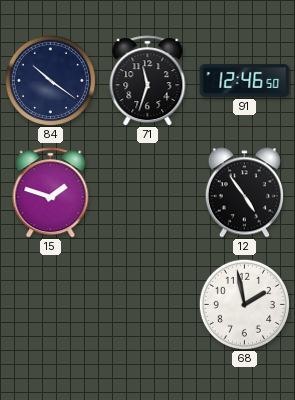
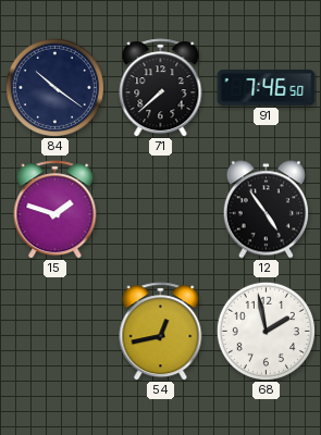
71: 11:33 -> 7:38 (161, 88)
91: 12:46 -> 7:46 (267, 88)
54: none -> 12:43 (161, 332)
